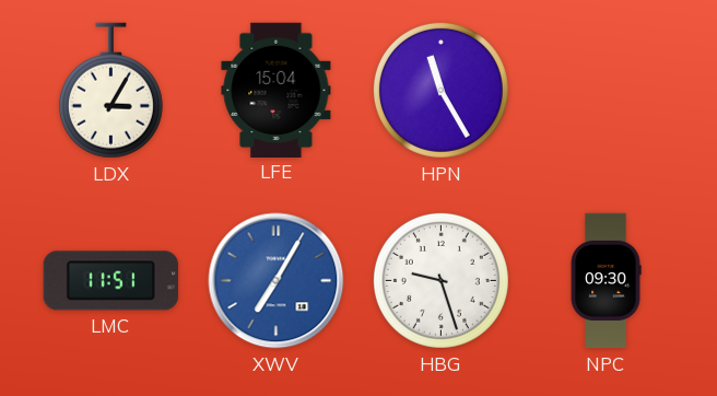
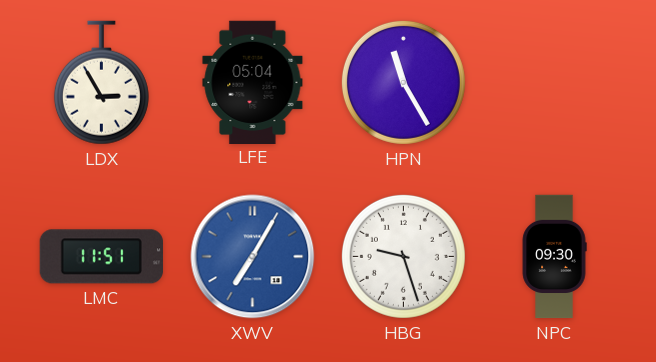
LDX: 3:05 -> 2:55 (101, 83)
LFE: 15:04 -> 05:04 (253, 82)
